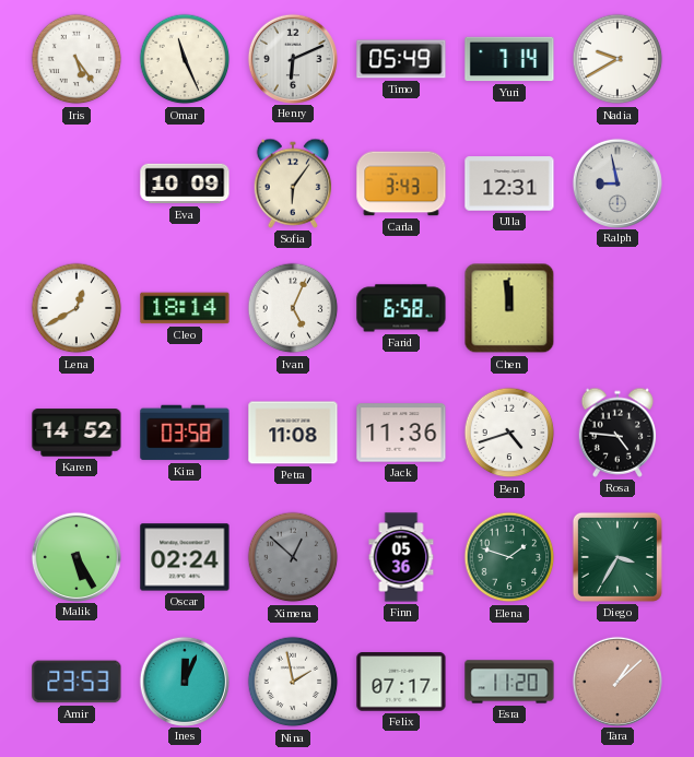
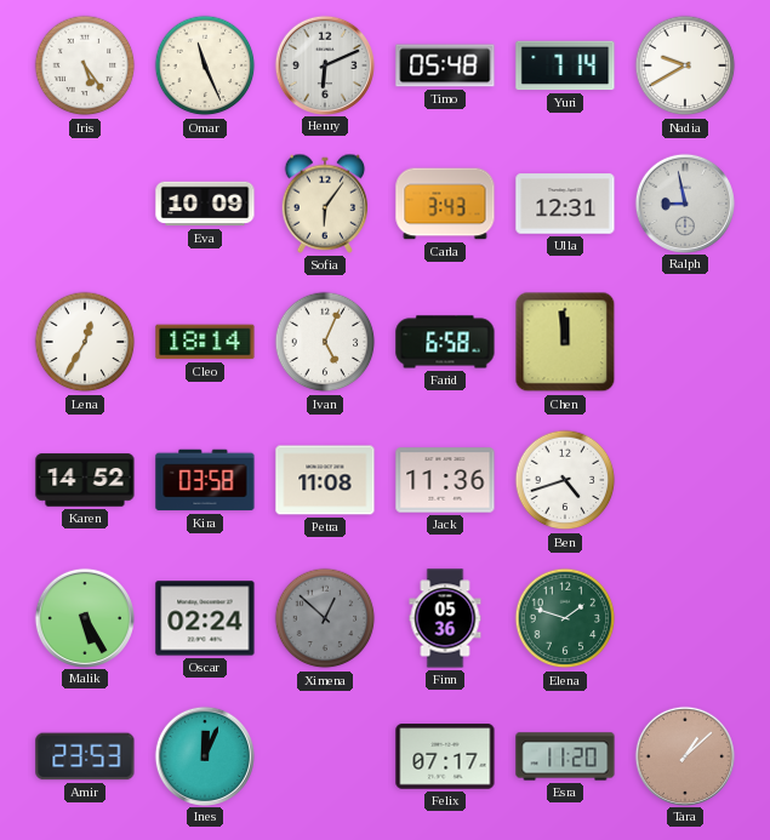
Timo: 05:49 -> 05:48 (445, 65)
Lena: 12:40 -> 12:35 (85, 342)
Rosa: 4:46 -> none (617, 433)
Diego: 3:35 -> none (617, 557)
Nina: 1:58 -> none (293, 682)
